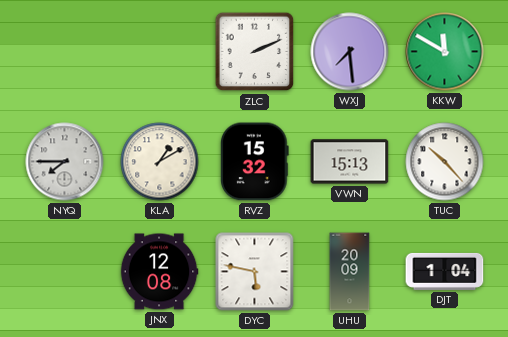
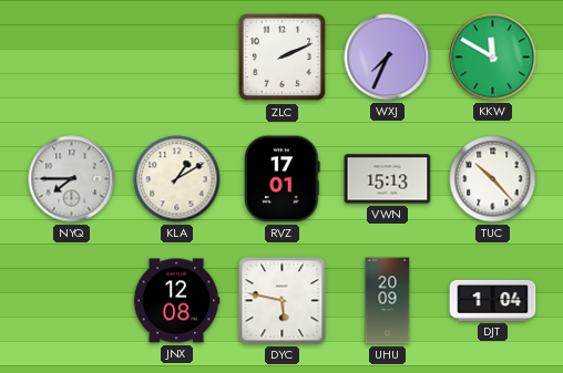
WXJ: 7:29 -> 7:34 (388, 58)
RVZ: 15:32 -> 17:01 (283, 179)
